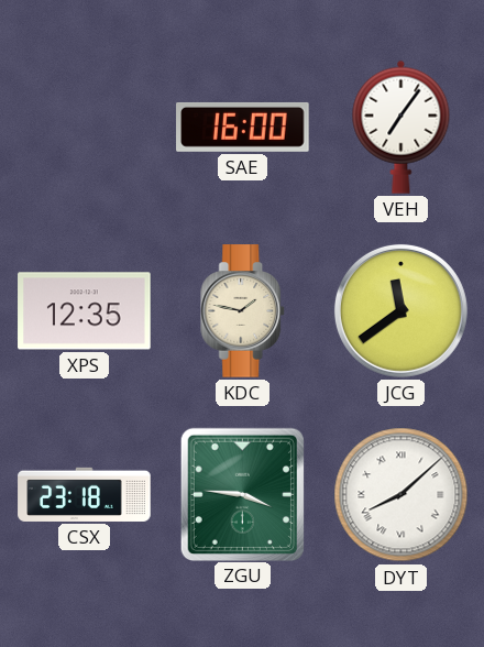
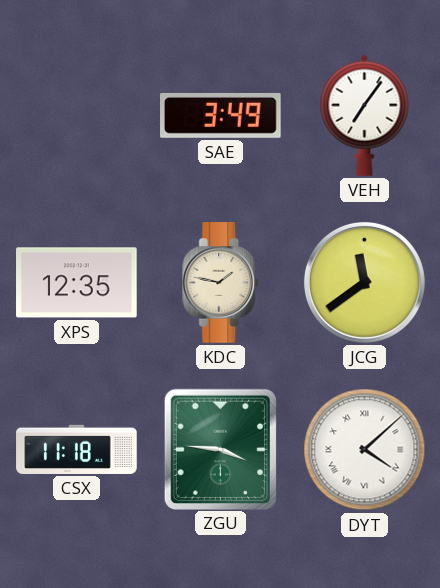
SAE: 16:00 -> 3:49 (221, 115)
CSX: 23:18 -> 11:18 (77, 449)
DYT: 8:08 -> 4:08 (365, 450)
